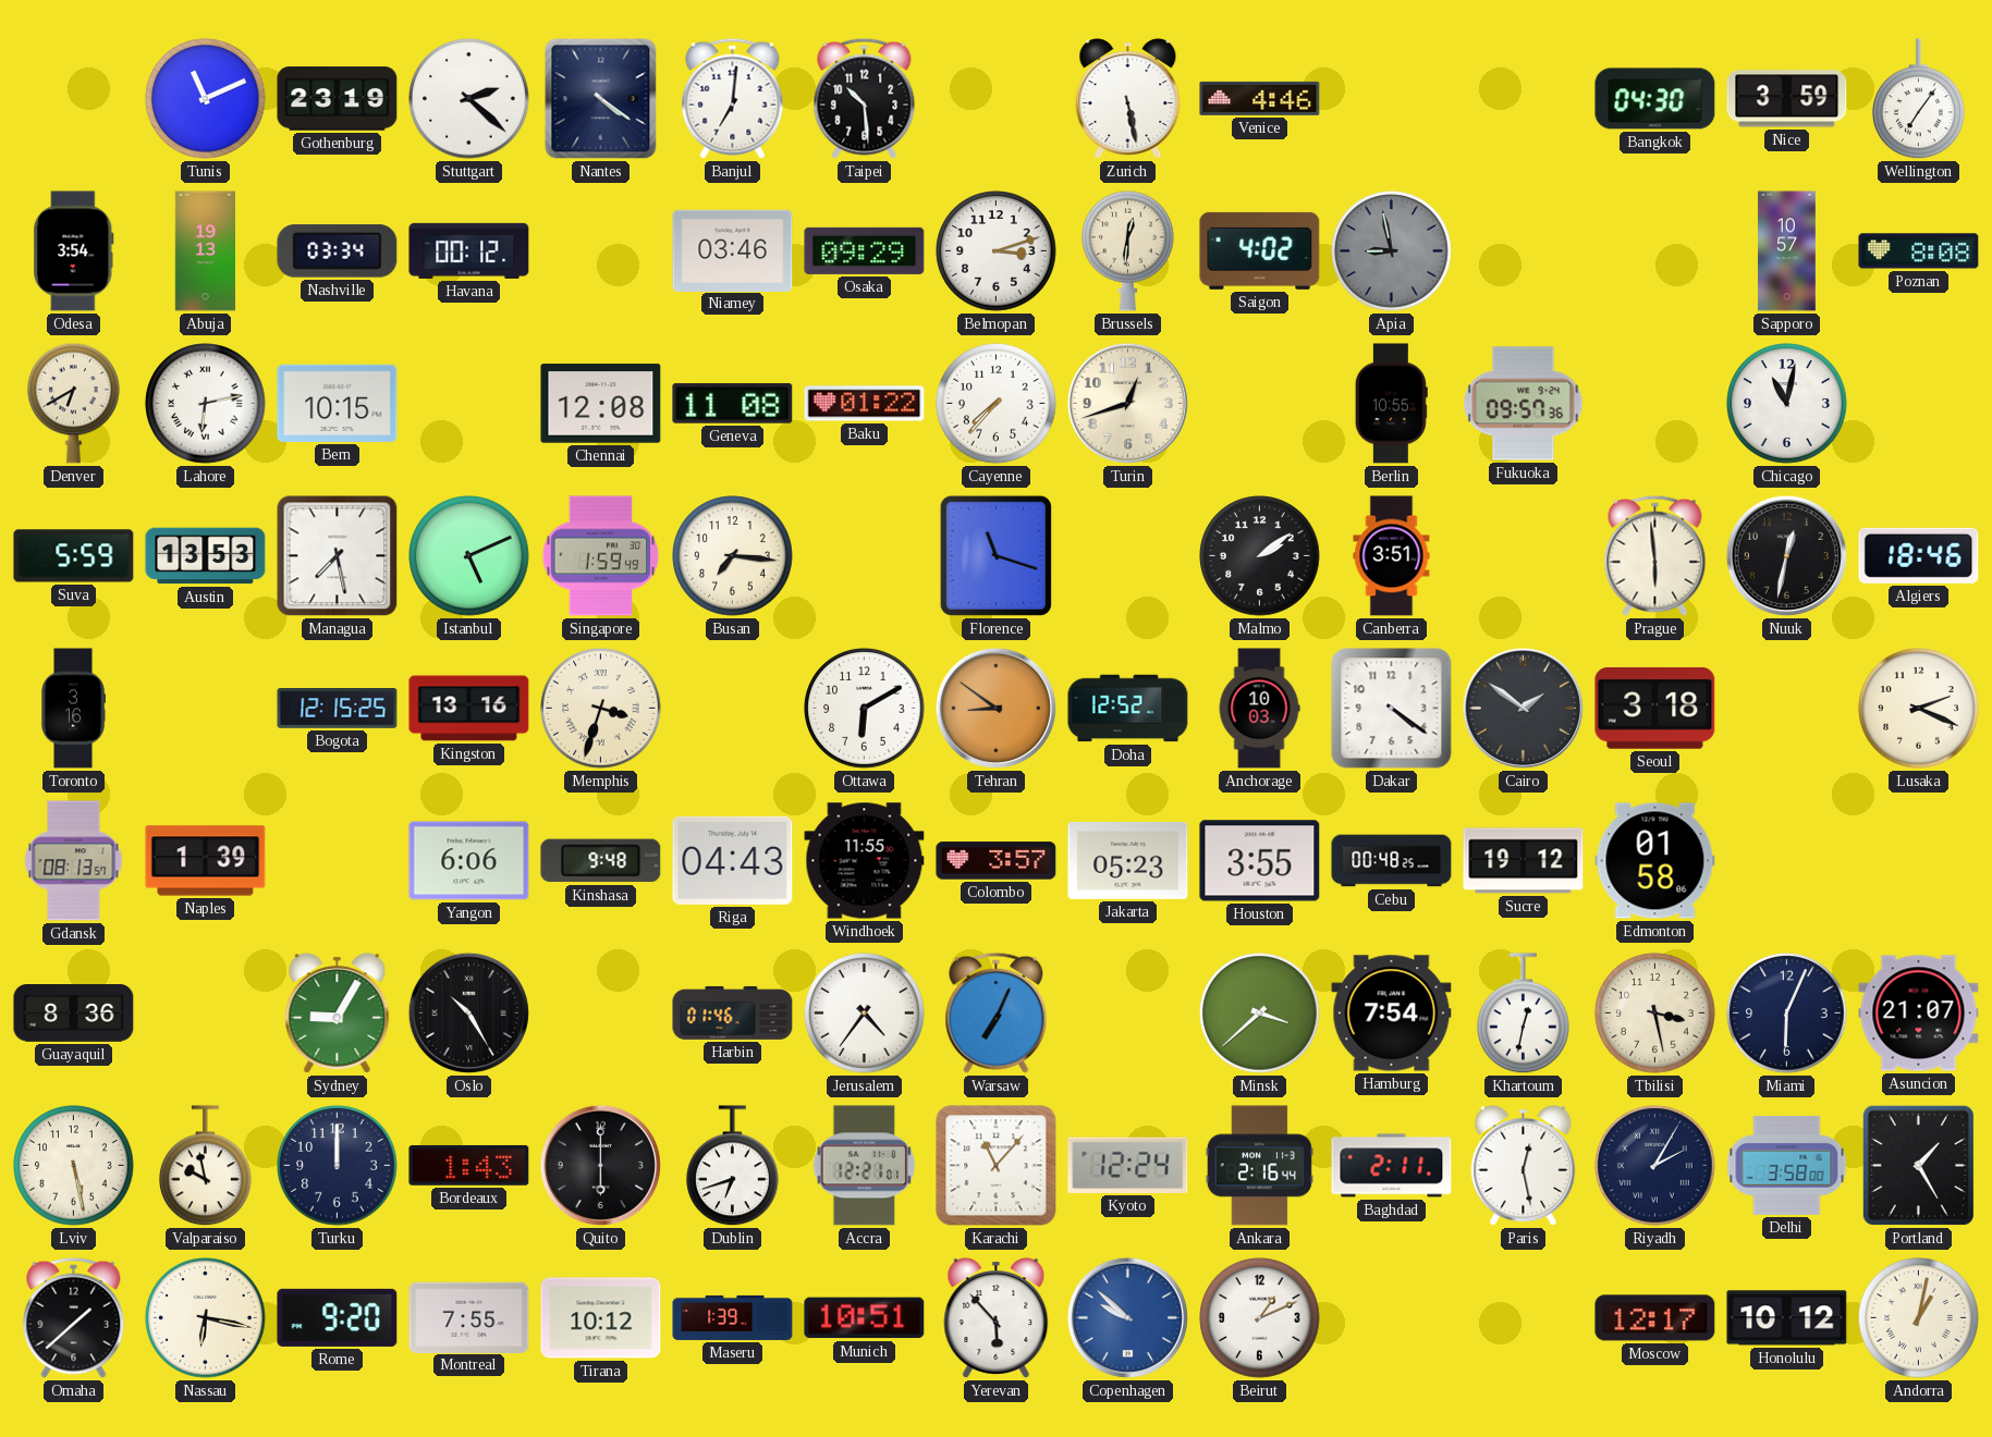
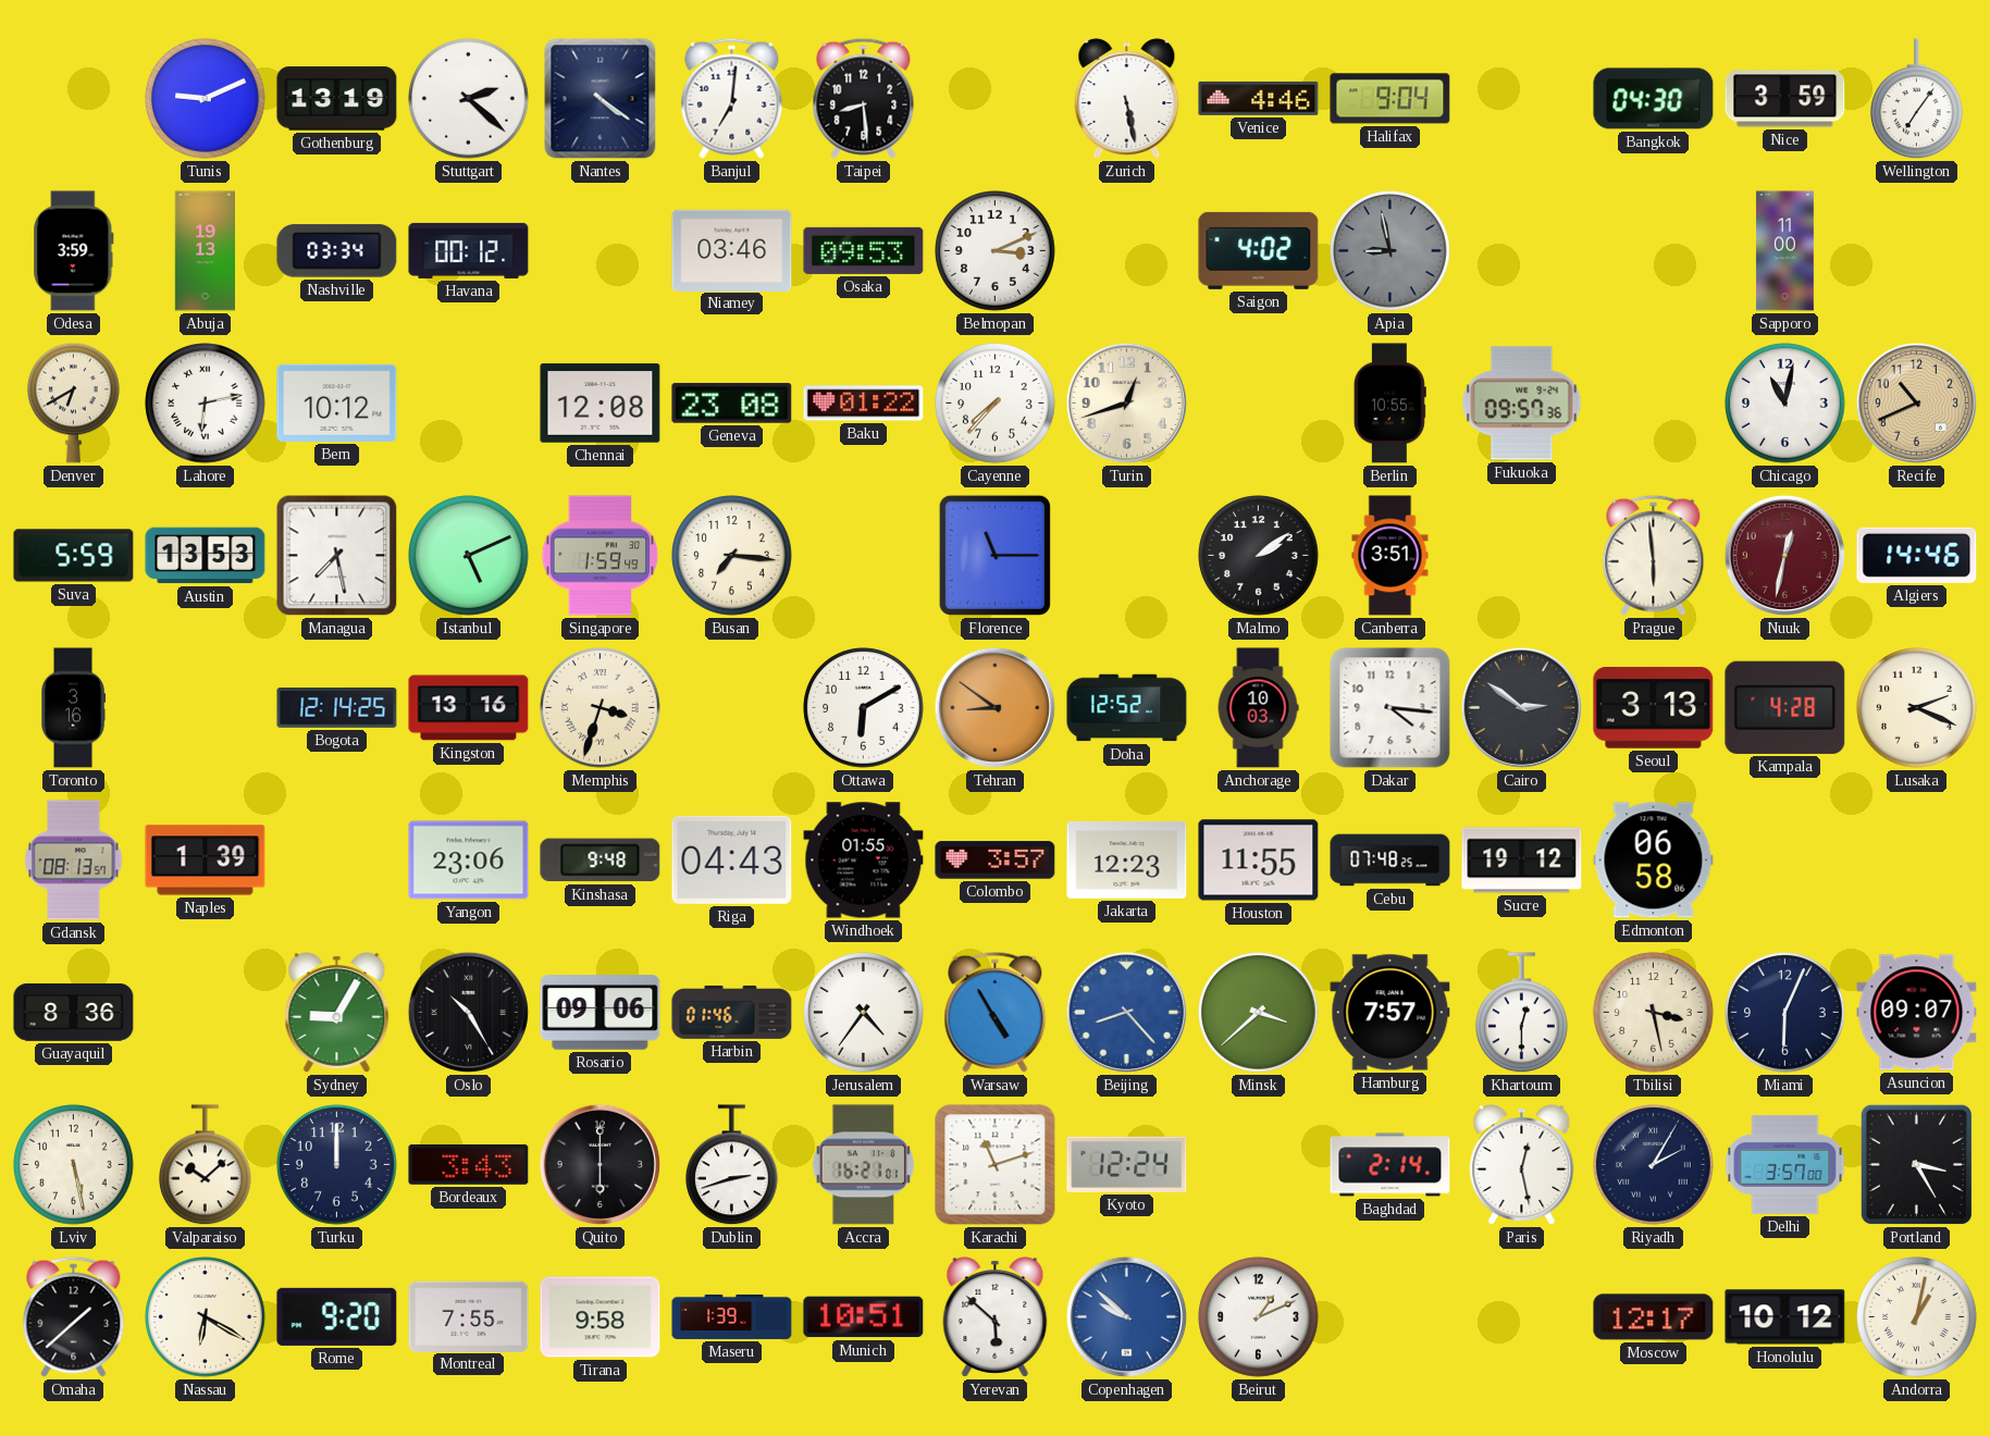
Tunis: 11:11 -> 9:11 (206, 99)
Gothenburg: 23:19 -> 13:19 (337, 99)
Taipei: 10:29 -> 8:29 (864, 98)
Halifax: none -> 9:04 (1390, 99)
Odesa: 3:54 -> 3:59 (74, 251)
Osaka: 09:29 -> 09:53 (864, 250)
Belmopan: 3:12 -> 3:11 (996, 251)
Brussels: 12:31 -> none (1128, 250)
Sapporo: 10:57 -> 11:00 (1784, 251)
Poznan: 8:08 -> none (1919, 251)
Bern: 10:15 -> 10:12 (337, 403)
Geneva: 11:08 -> 23:08 (732, 404)
Recife: none -> 10:41 (1916, 403)
Florence: 11:18 -> 11:15 (994, 555)
Nuuk dial: black -> burgundy (1784, 555)
Algiers: 18:46 -> 14:46 (1917, 555)
Bogota: 12:15 -> 12:14 (337, 708)
Dakar: 4:21 -> 4:16 (1390, 708)
Cairo: 1:51 -> 2:51 (1521, 707)
Seoul: 3:18 -> 3:13 (1654, 707)
Kampala: none -> 4:28 (1785, 707)
Yangon: 6:06 -> 23:06 (469, 861)
Windhoek: 11:55 -> 01:55 (864, 861)
Jakarta: 05:23 -> 12:23 (1127, 859)
Houston: 3:55 -> 11:55 (1259, 861)
Cebu: 00:48 -> 07:48 (1390, 861)
Edmonton: 01:58 -> 06:58 (1654, 861)
Rosario: none -> 09:06 (601, 1013)
Warsaw: 7:04 -> 4:55 (996, 1012)
Beijing: none -> 8:23 (1126, 1012)
Hamburg: 7:54 -> 7:57 (1390, 1013)
Khartoum: 12:32 -> 12:30 (1522, 1013)
Asuncion: 21:07 -> 09:07 (1917, 1013)
Valparaiso: 9:58 -> 10:08 (206, 1165)
Bordeaux: 1:43 -> 3:43 (469, 1164)
Dublin: 6:42 -> 2:42 (732, 1165)
Accra: 12:21 -> 16:21 (864, 1165)
Karachi: 11:07 -> 11:12 (996, 1165)
Ankara: 2:16 -> none (1259, 1166)
Baghdad: 2:11 -> 2:14 (1390, 1165)
Delhi: 3:58 -> 3:57 (1785, 1164)
Portland: 1:25 -> 3:25 (1916, 1164)
Nassau: 6:17 -> 6:20 (206, 1317)
Tirana: 10:12 -> 9:58 (601, 1317)
Yerevan: 5:53 -> 5:52 (996, 1317)
